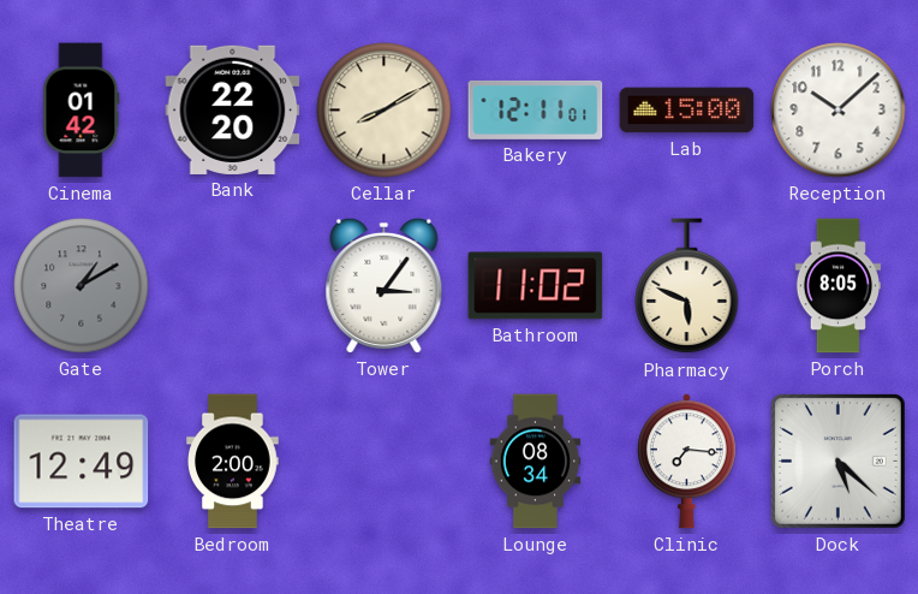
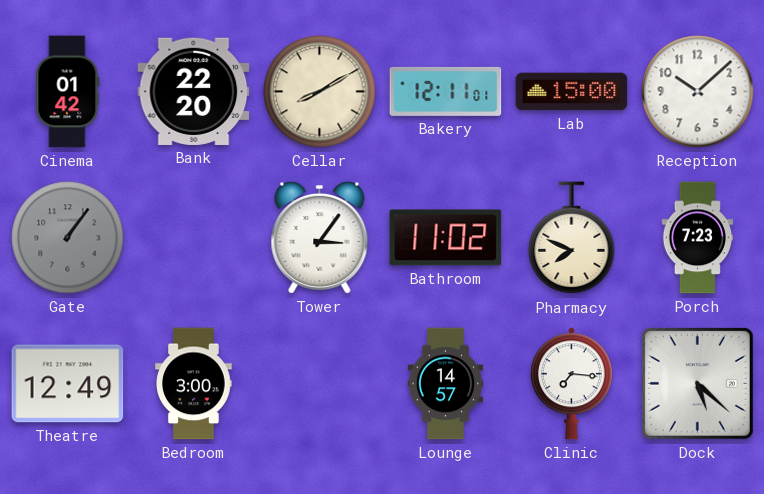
Gate: 1:10 -> 1:06 (68, 238)
Pharmacy: 5:49 -> 7:49 (572, 238)
Porch: 8:05 -> 7:23 (697, 238)
Bedroom: 2:00 -> 3:00 (194, 384)
Lounge: 08:34 -> 14:57 (446, 384)
